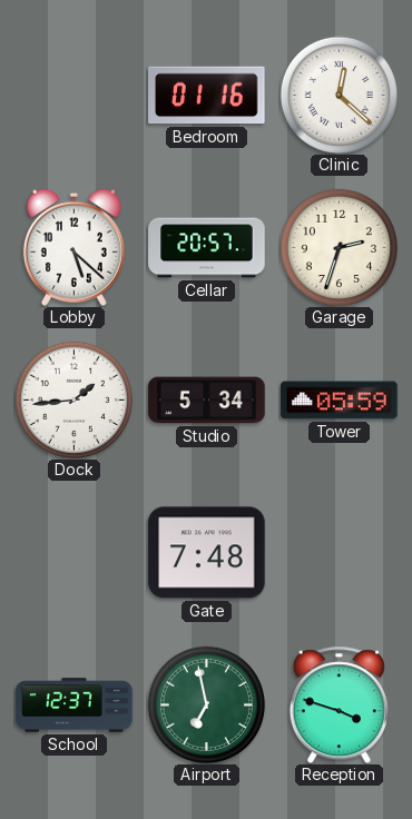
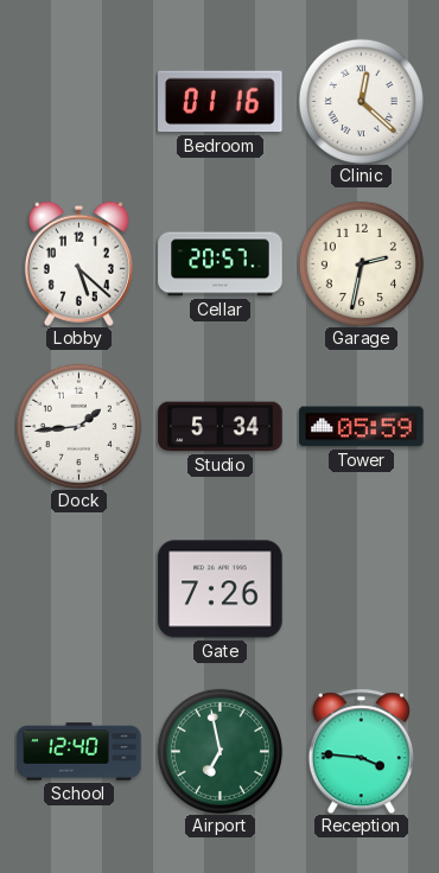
Garage: 2:33 -> 2:32 (361, 263)
Gate: 7:48 -> 7:26 (221, 590)
School: 12:37 -> 12:40 (79, 752)
Reception: 3:48 -> 3:46 (361, 751)
